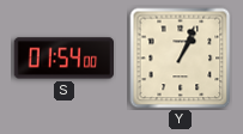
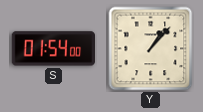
Y: 1:04 -> 1:07 (151, 49)
